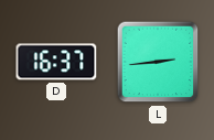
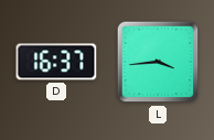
L: 2:44 -> 3:44 (158, 62)
